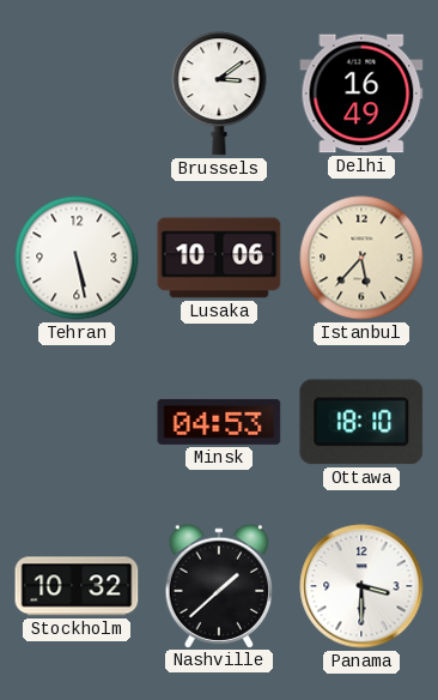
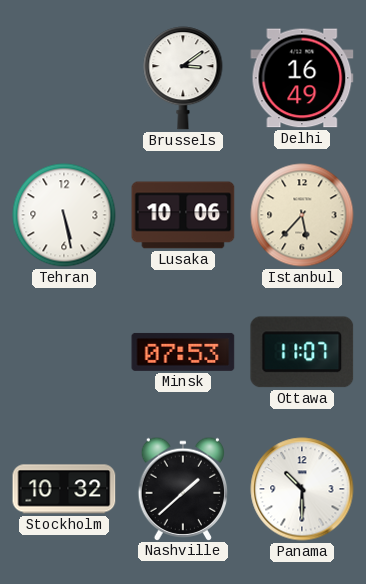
Minsk: 04:53 -> 07:53 (183, 352)
Ottawa: 18:10 -> 11:07 (302, 352)
Panama: 3:30 -> 10:30 (302, 489)
